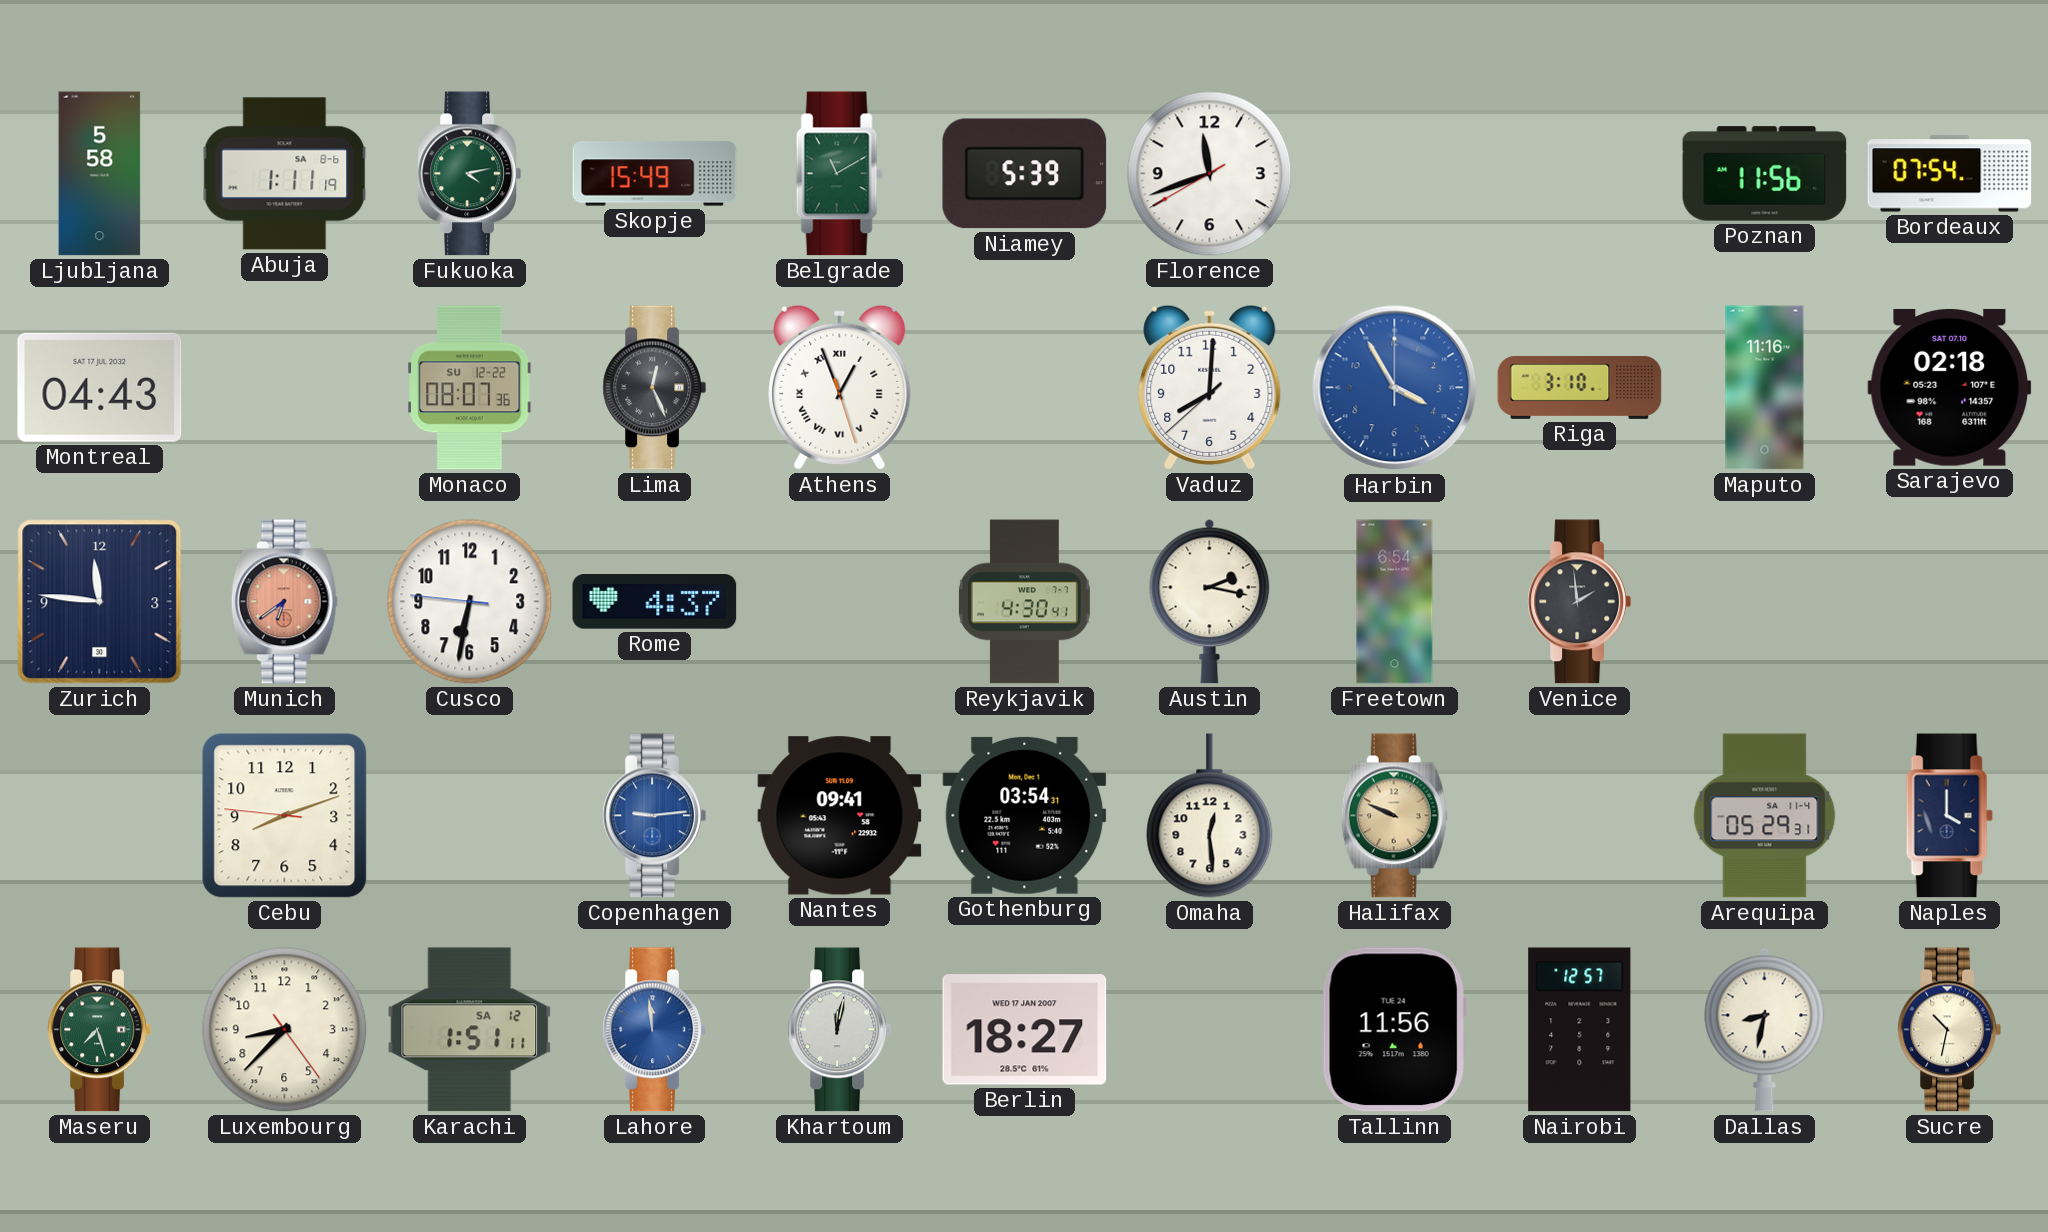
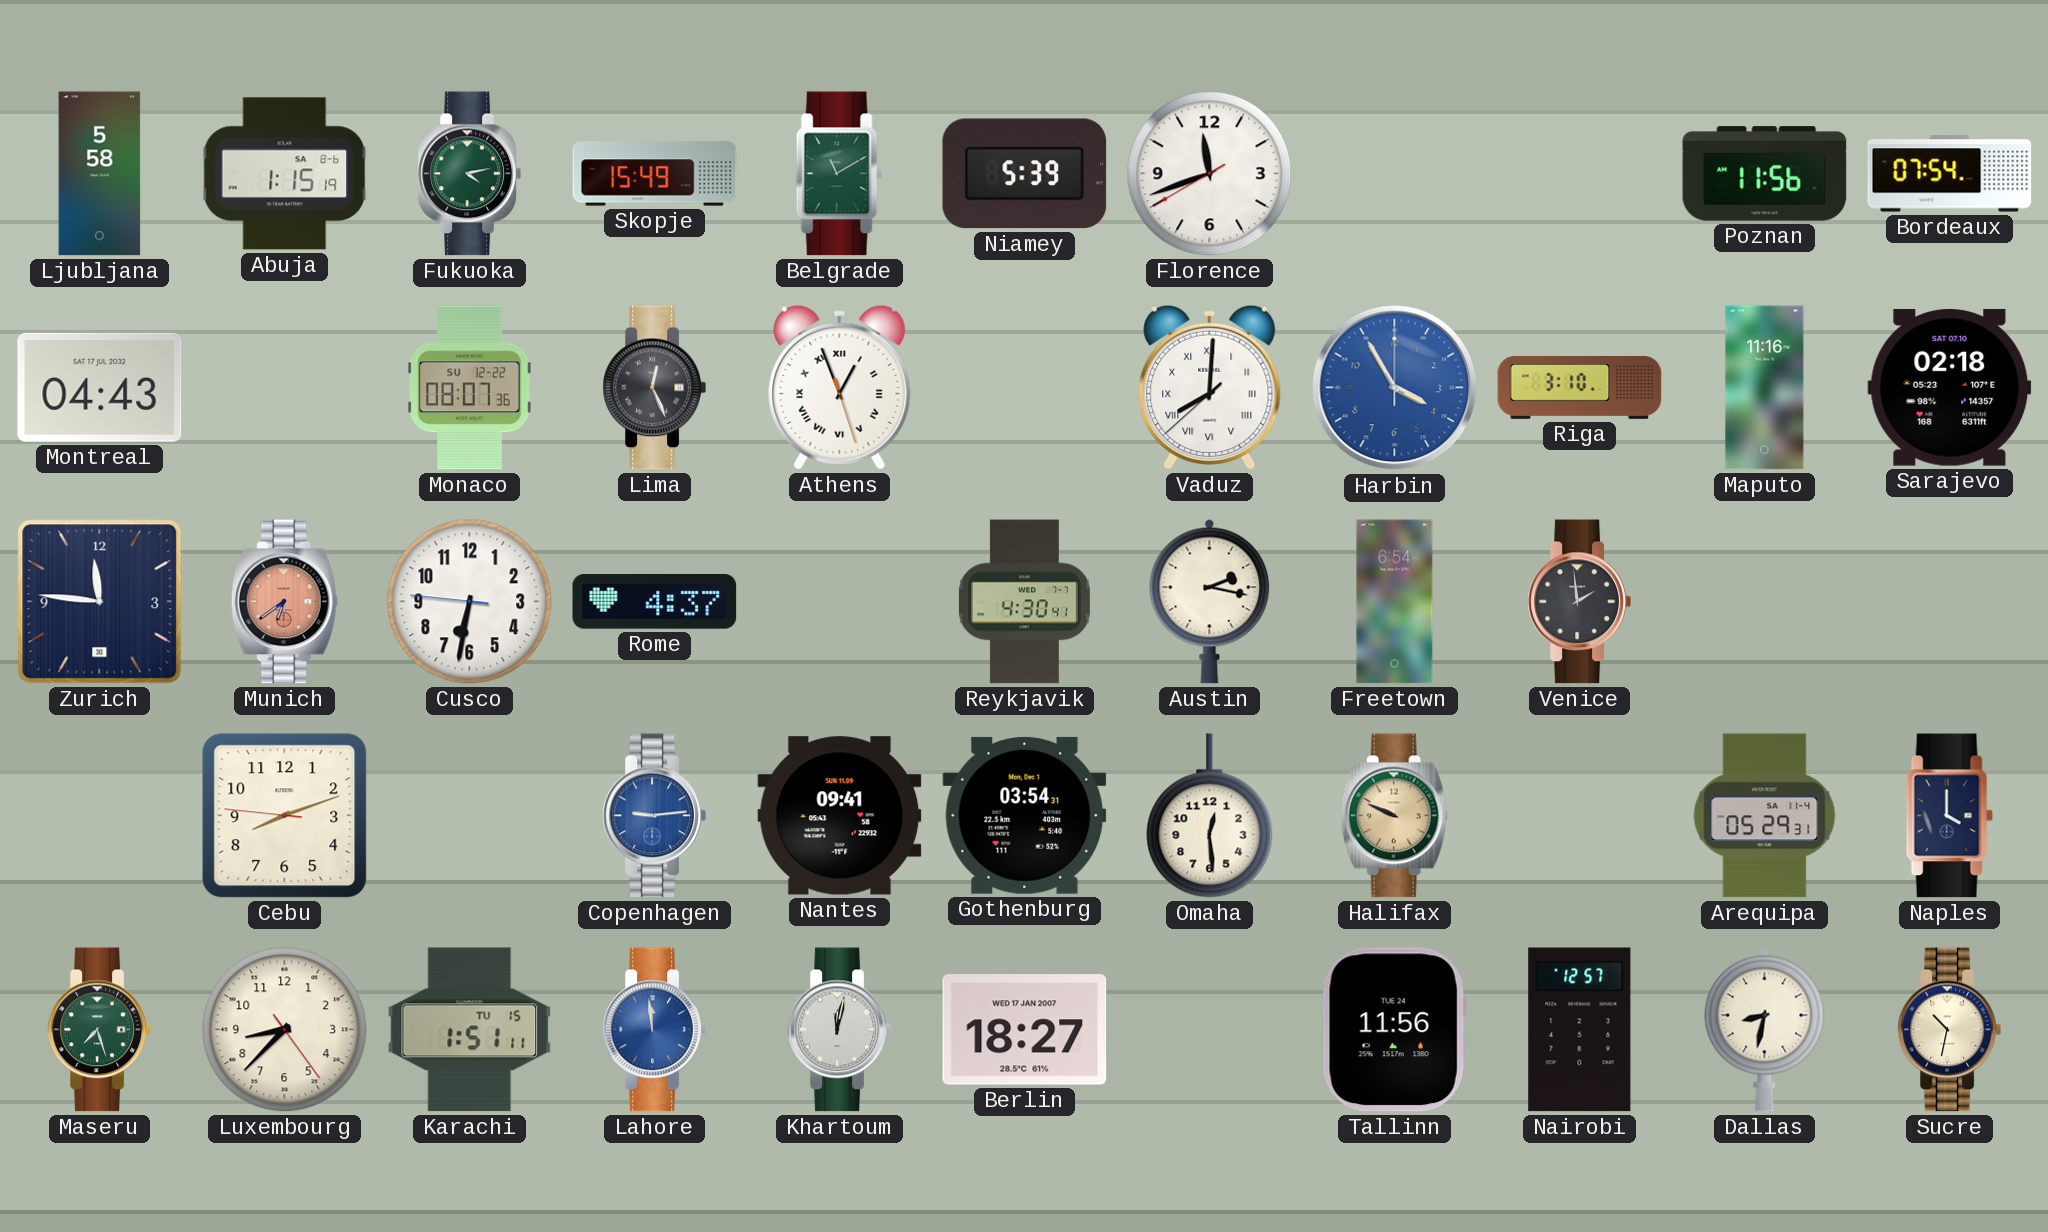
Abuja: 1:11 -> 1:15 (285, 174)
Vaduz numerals: Arabic -> Roman (1210, 387)
Karachi date: SA 12 -> TU 15 (470, 1030)
